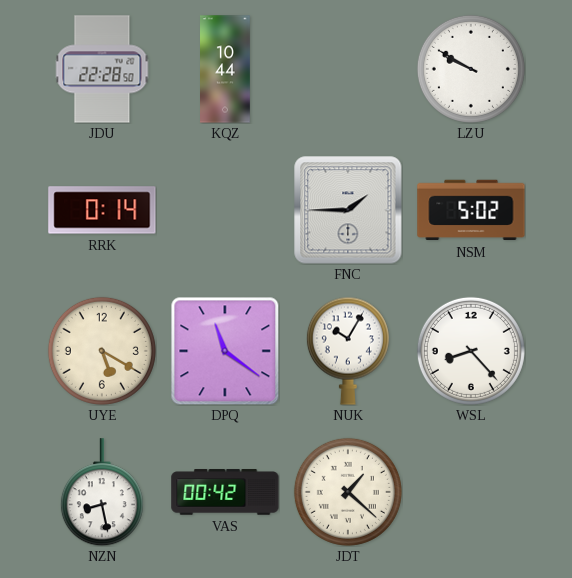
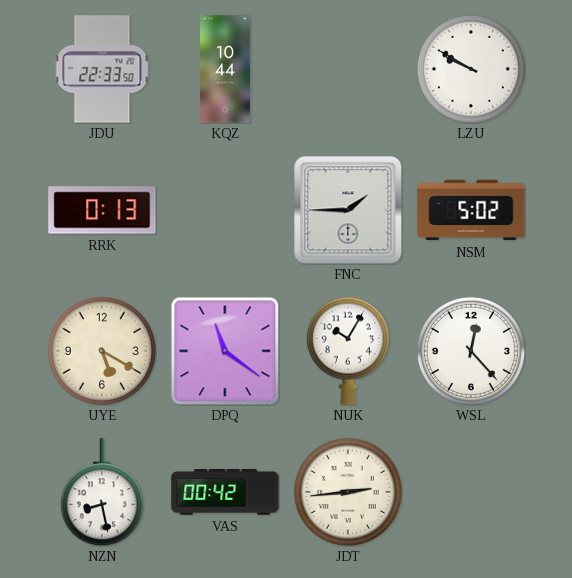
JDU: 22:28 -> 22:33 (102, 69)
RRK: 0:14 -> 0:13 (102, 210)
WSL: 8:23 -> 12:23 (471, 351)
JDT: 1:22 -> 2:44 (348, 492)
